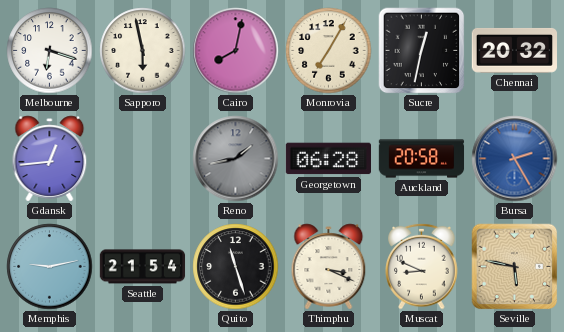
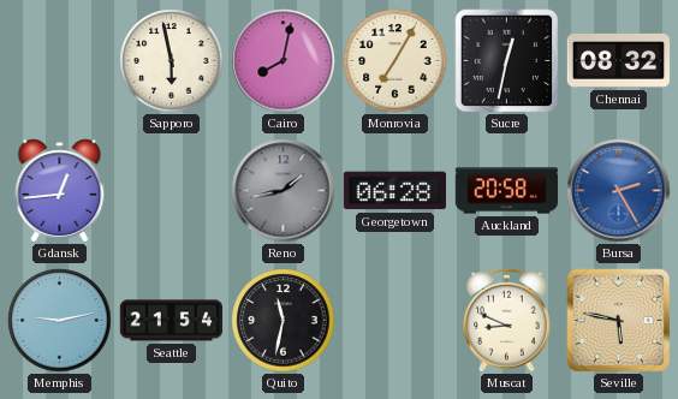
Melbourne: 6:18 -> none (50, 51)
Chennai: 20:32 -> 08:32 (619, 60)
Quito: 11:27 -> 11:32 (284, 321)
Thimphu: 3:19 -> none (329, 267)
